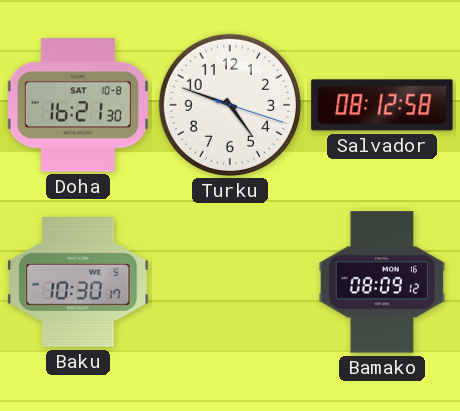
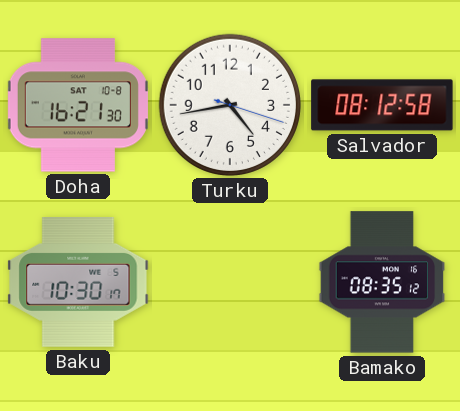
Turku: 4:48 -> 4:43 (230, 105)
Bamako: 08:09 -> 08:35 (382, 282)
